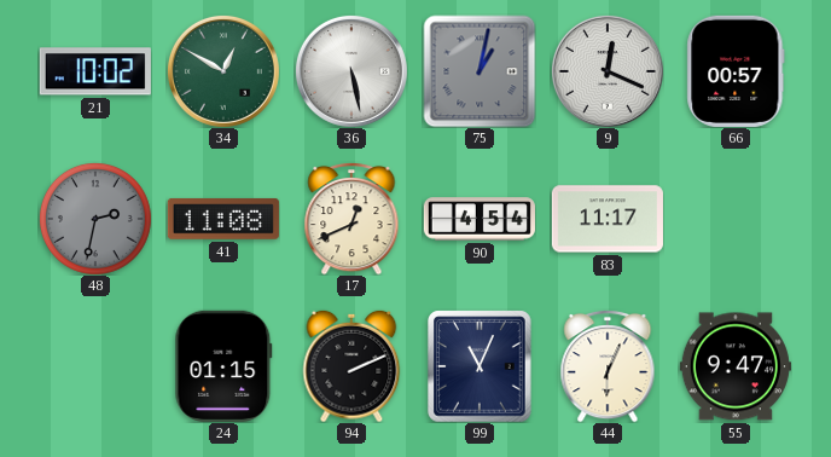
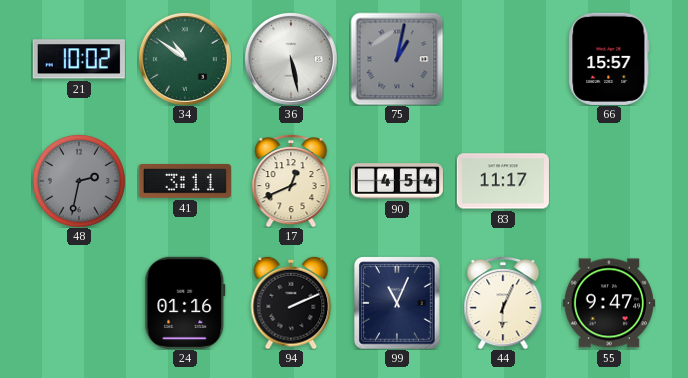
34: 12:50 -> 10:51 (185, 59)
9: 12:19 -> none (608, 71)
66: 00:57 -> 15:57 (609, 59)
41: 11:08 -> 3:11 (185, 181)
24: 01:15 -> 01:16 (185, 303)
